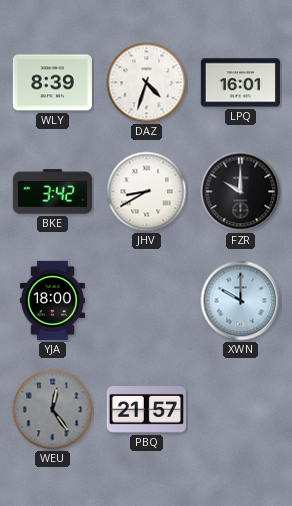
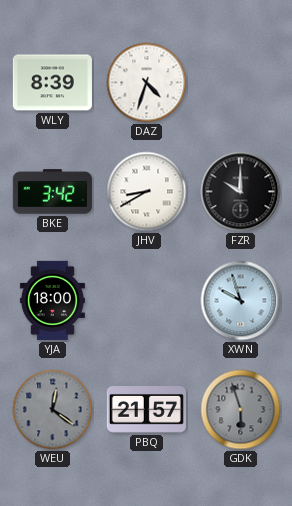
LPQ: 16:01 -> none (240, 83)
XWN: 10:00 -> 9:57 (241, 301)
WEU: 12:24 -> 12:21 (53, 410)
GDK: none -> 5:57 (241, 410)
